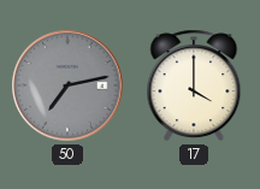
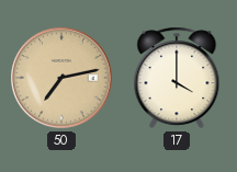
50 dial: grey -> champagne (61, 78)
